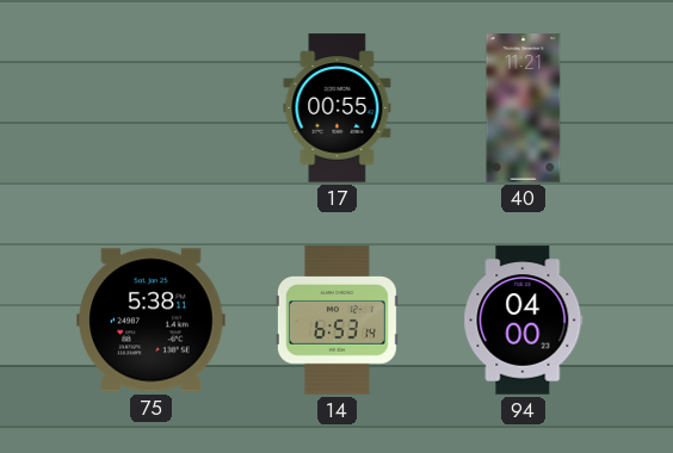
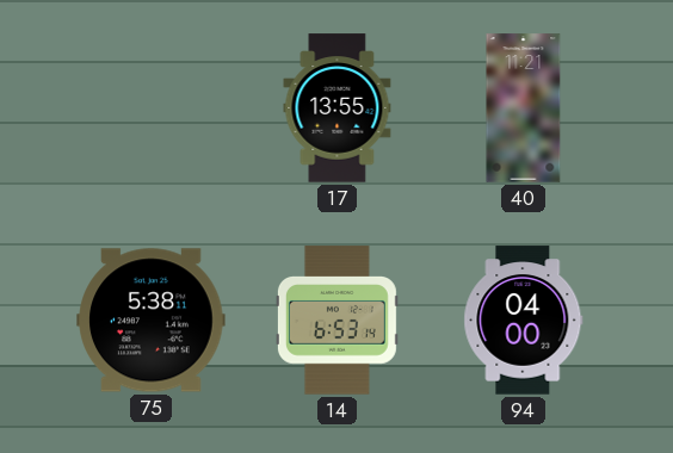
17: 00:55 -> 13:55 (338, 108)
